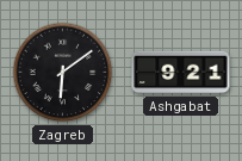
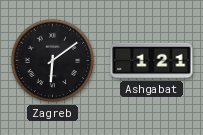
Ashgabat: 9:21 -> 1:21 (152, 61)
